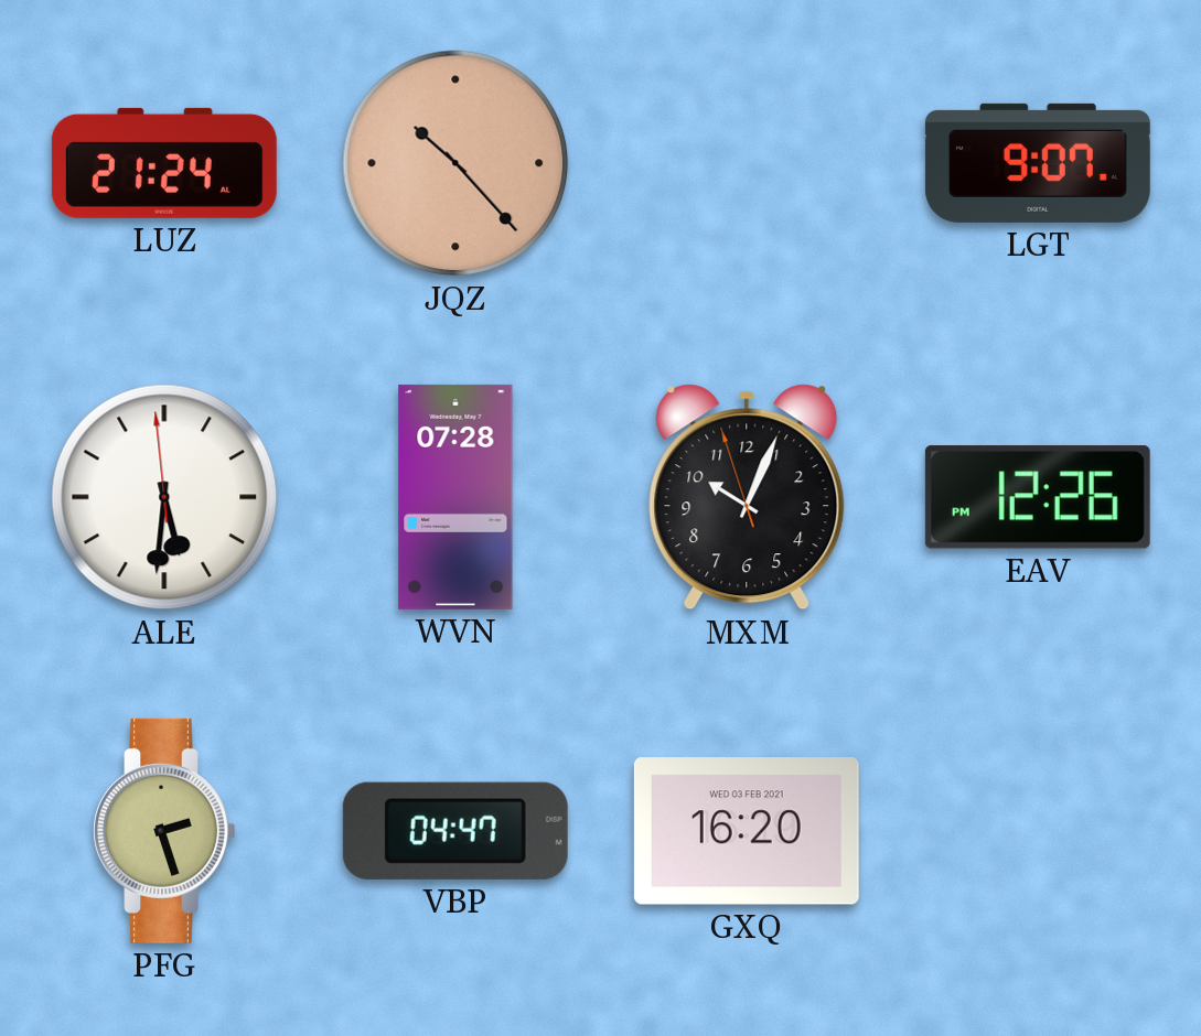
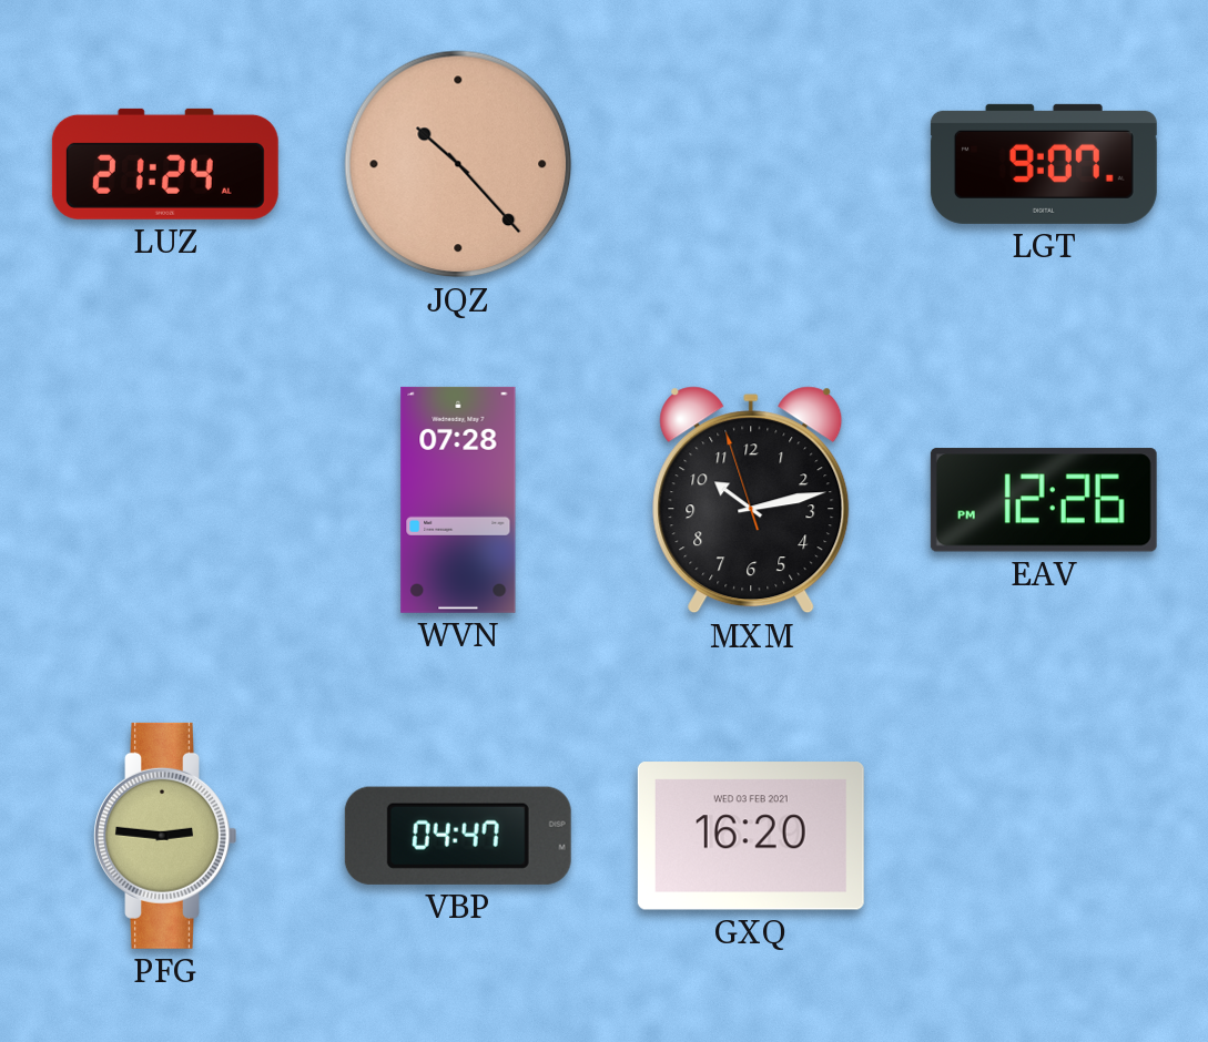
ALE: 5:30 -> none (164, 497)
MXM: 10:03 -> 10:12 (751, 500)
PFG: 2:27 -> 2:46 (165, 836)
